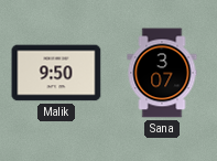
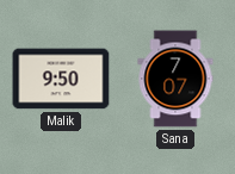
Sana: 3:07 -> 7:07 (175, 79)
